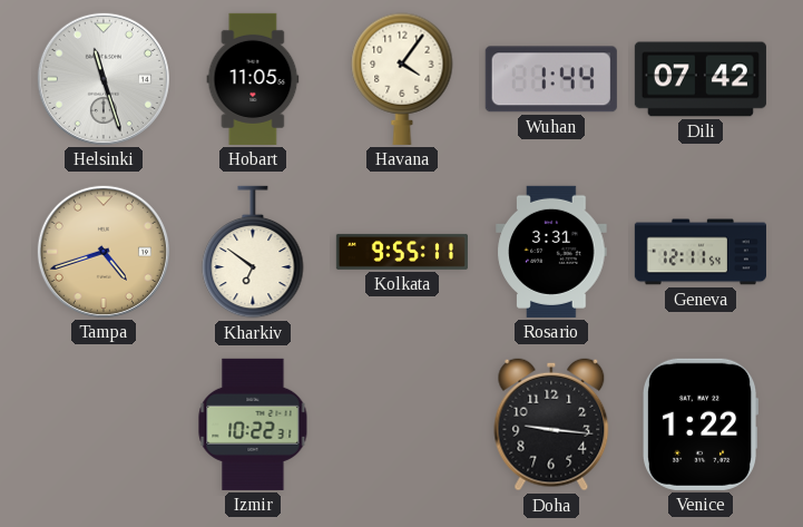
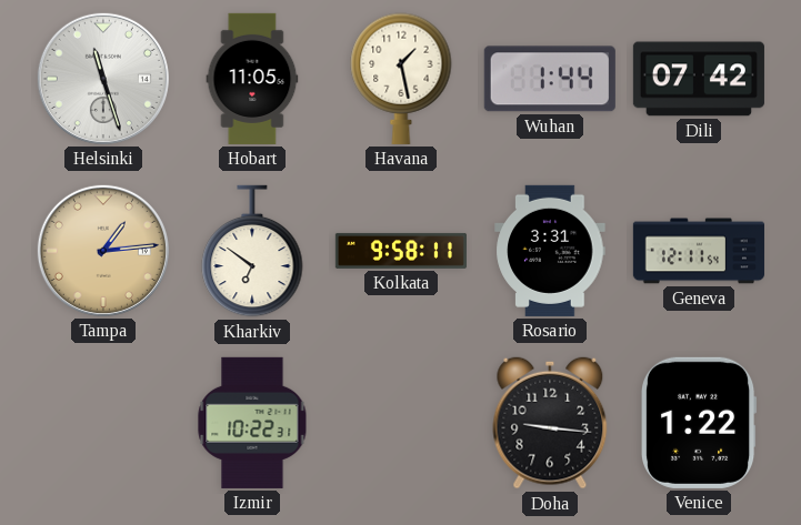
Havana: 4:06 -> 1:28 (401, 79)
Tampa: 4:42 -> 1:14 (103, 251)
Kolkata: 9:55 -> 9:58 (401, 251)
